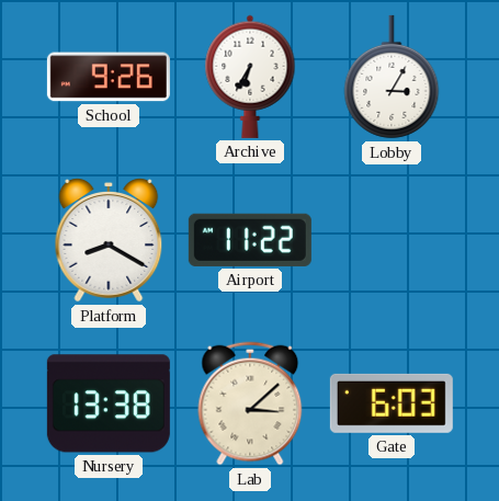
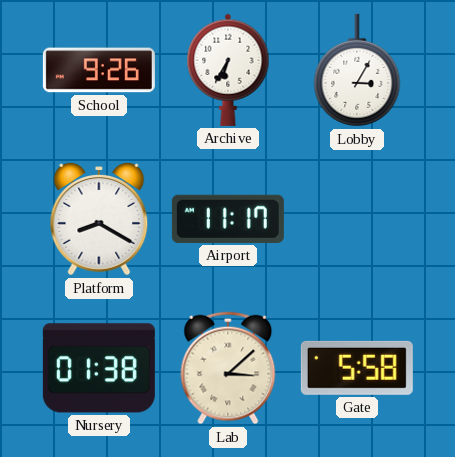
Airport: 11:22 -> 11:17 (228, 219)
Nursery: 13:38 -> 01:38 (99, 368)
Gate: 6:03 -> 5:58 (357, 368)
